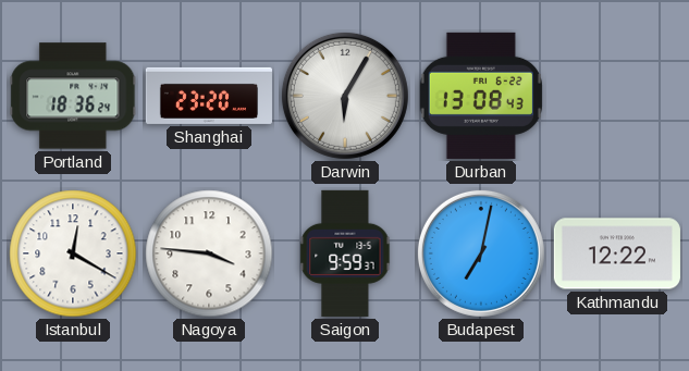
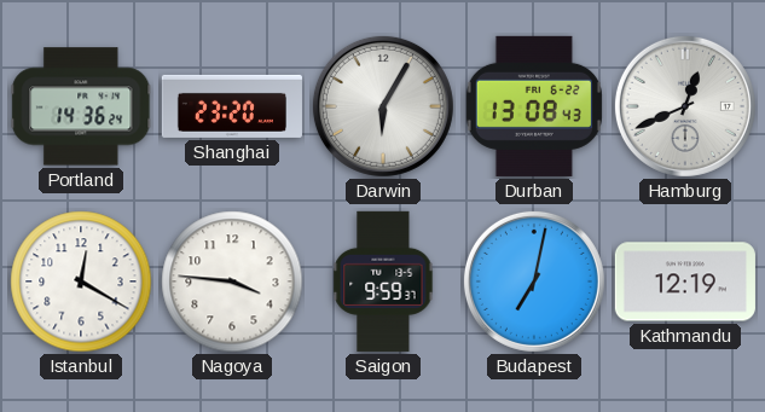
Portland: 18:36 -> 14:36 (81, 106)
Hamburg: none -> 12:41 (685, 106)
Kathmandu: 12:22 -> 12:19 (685, 282)
